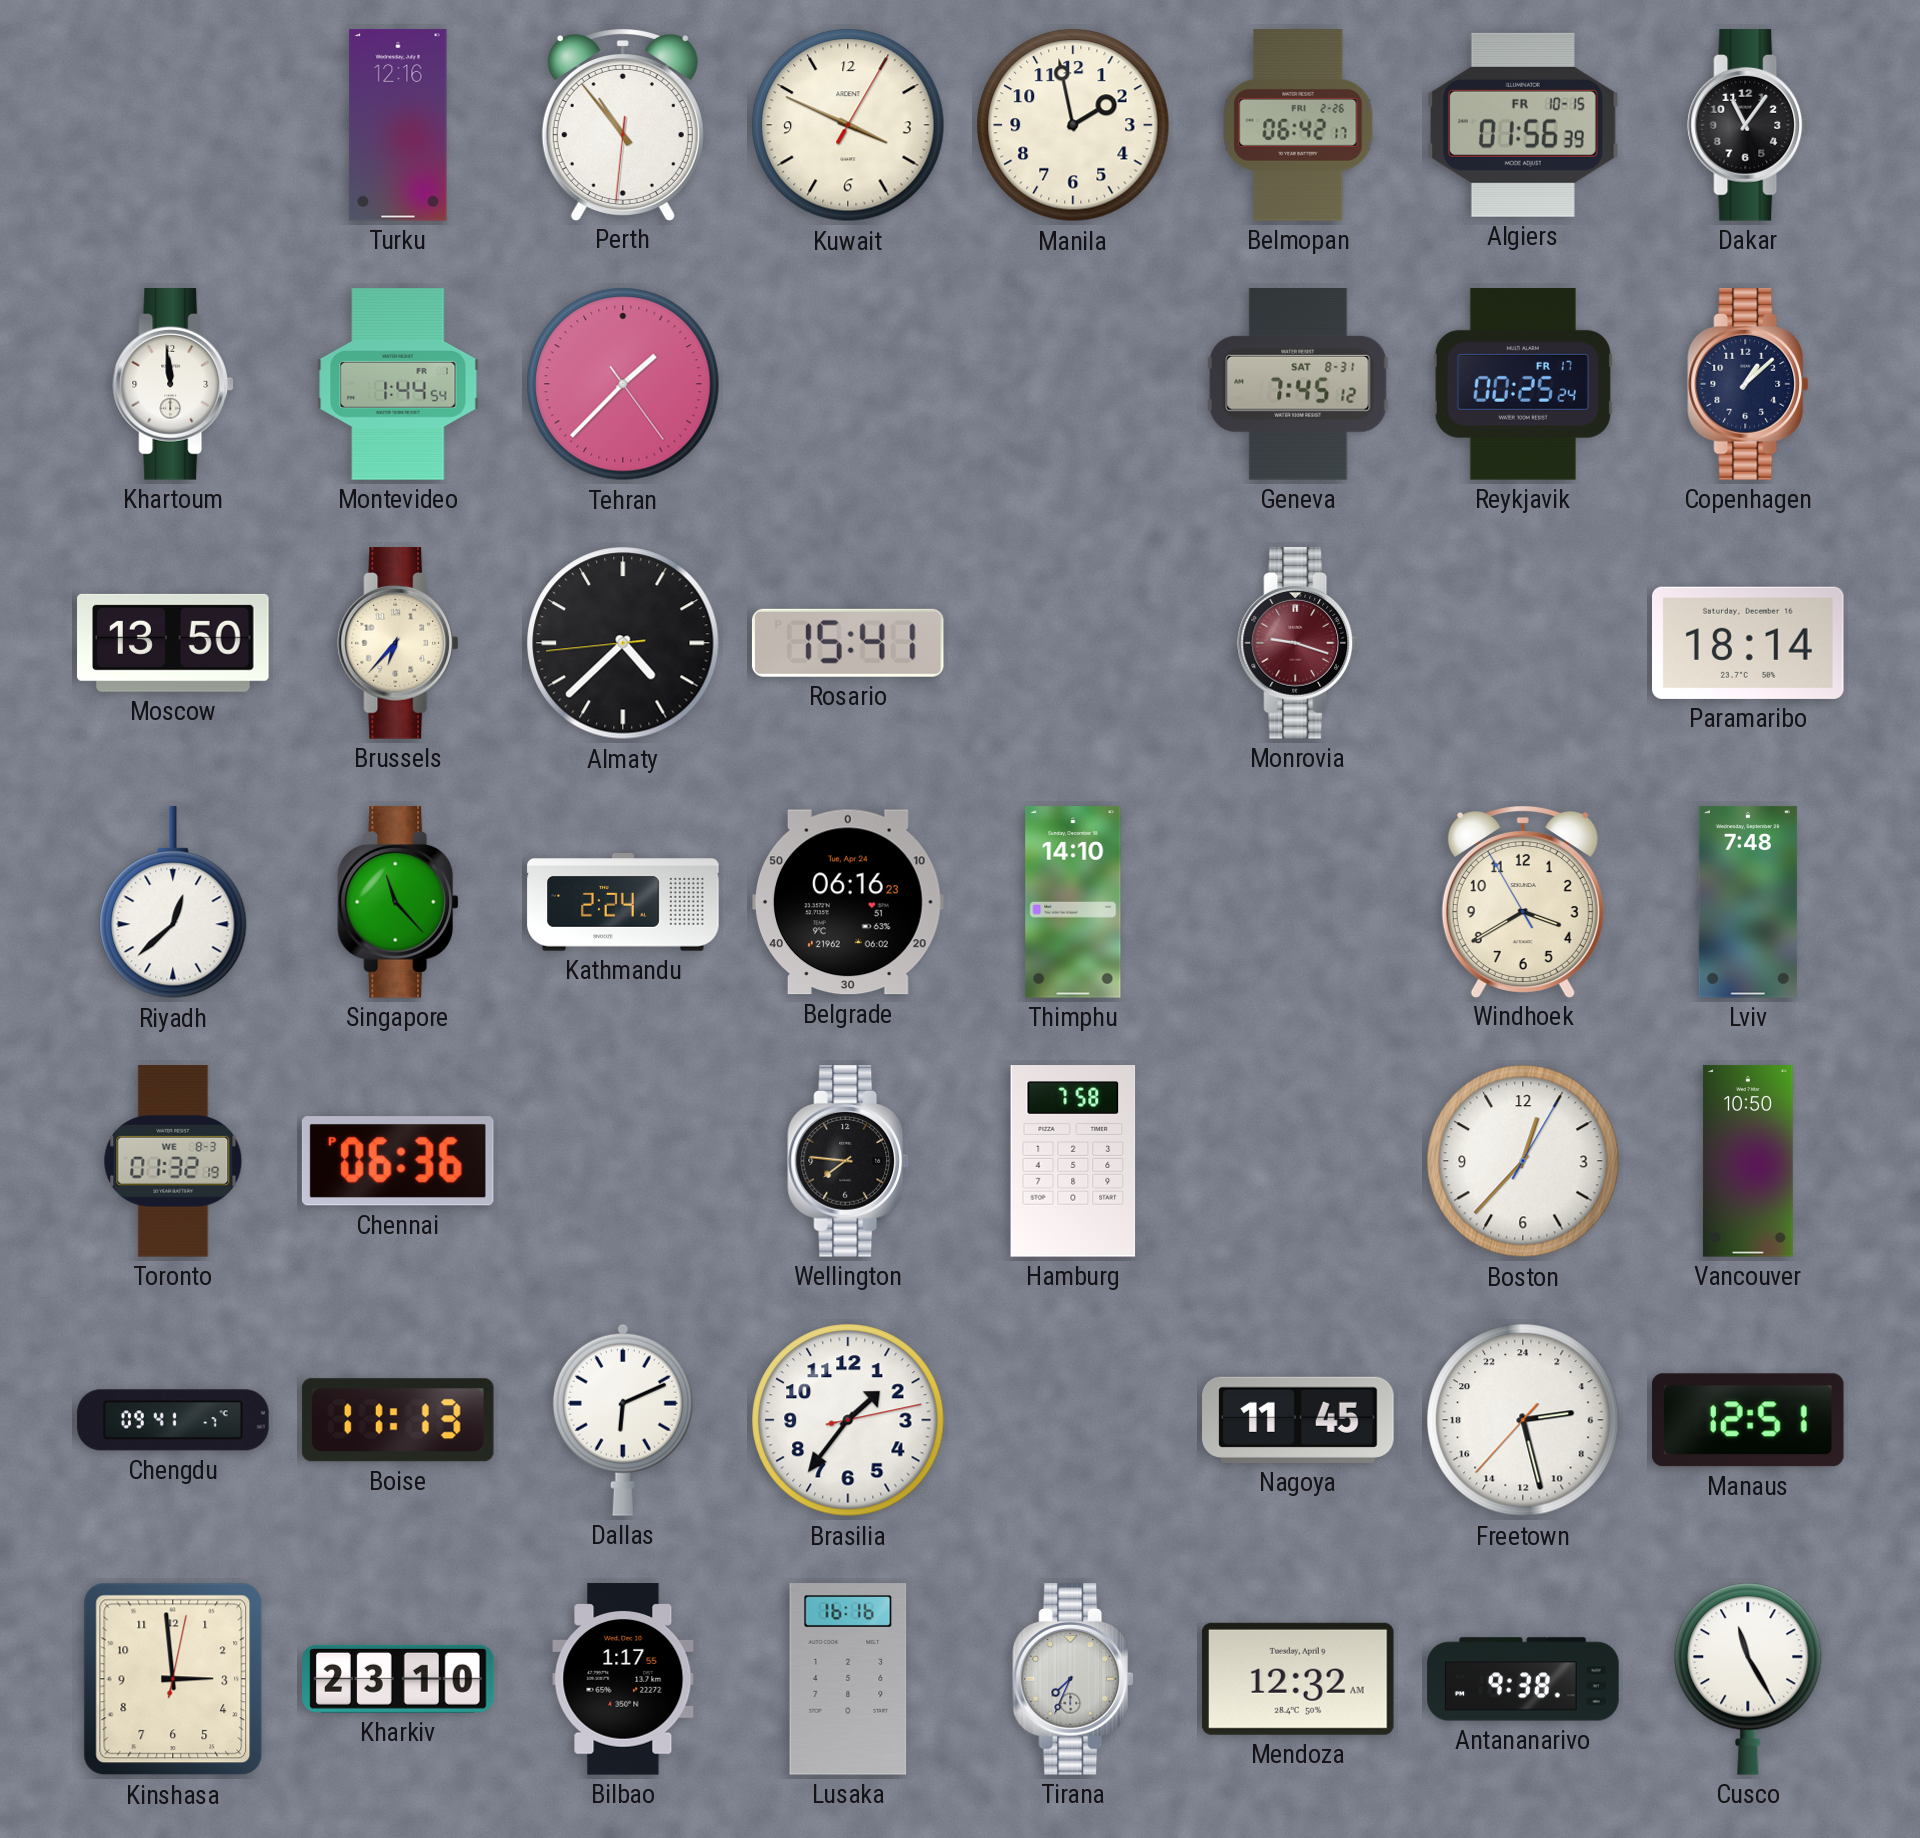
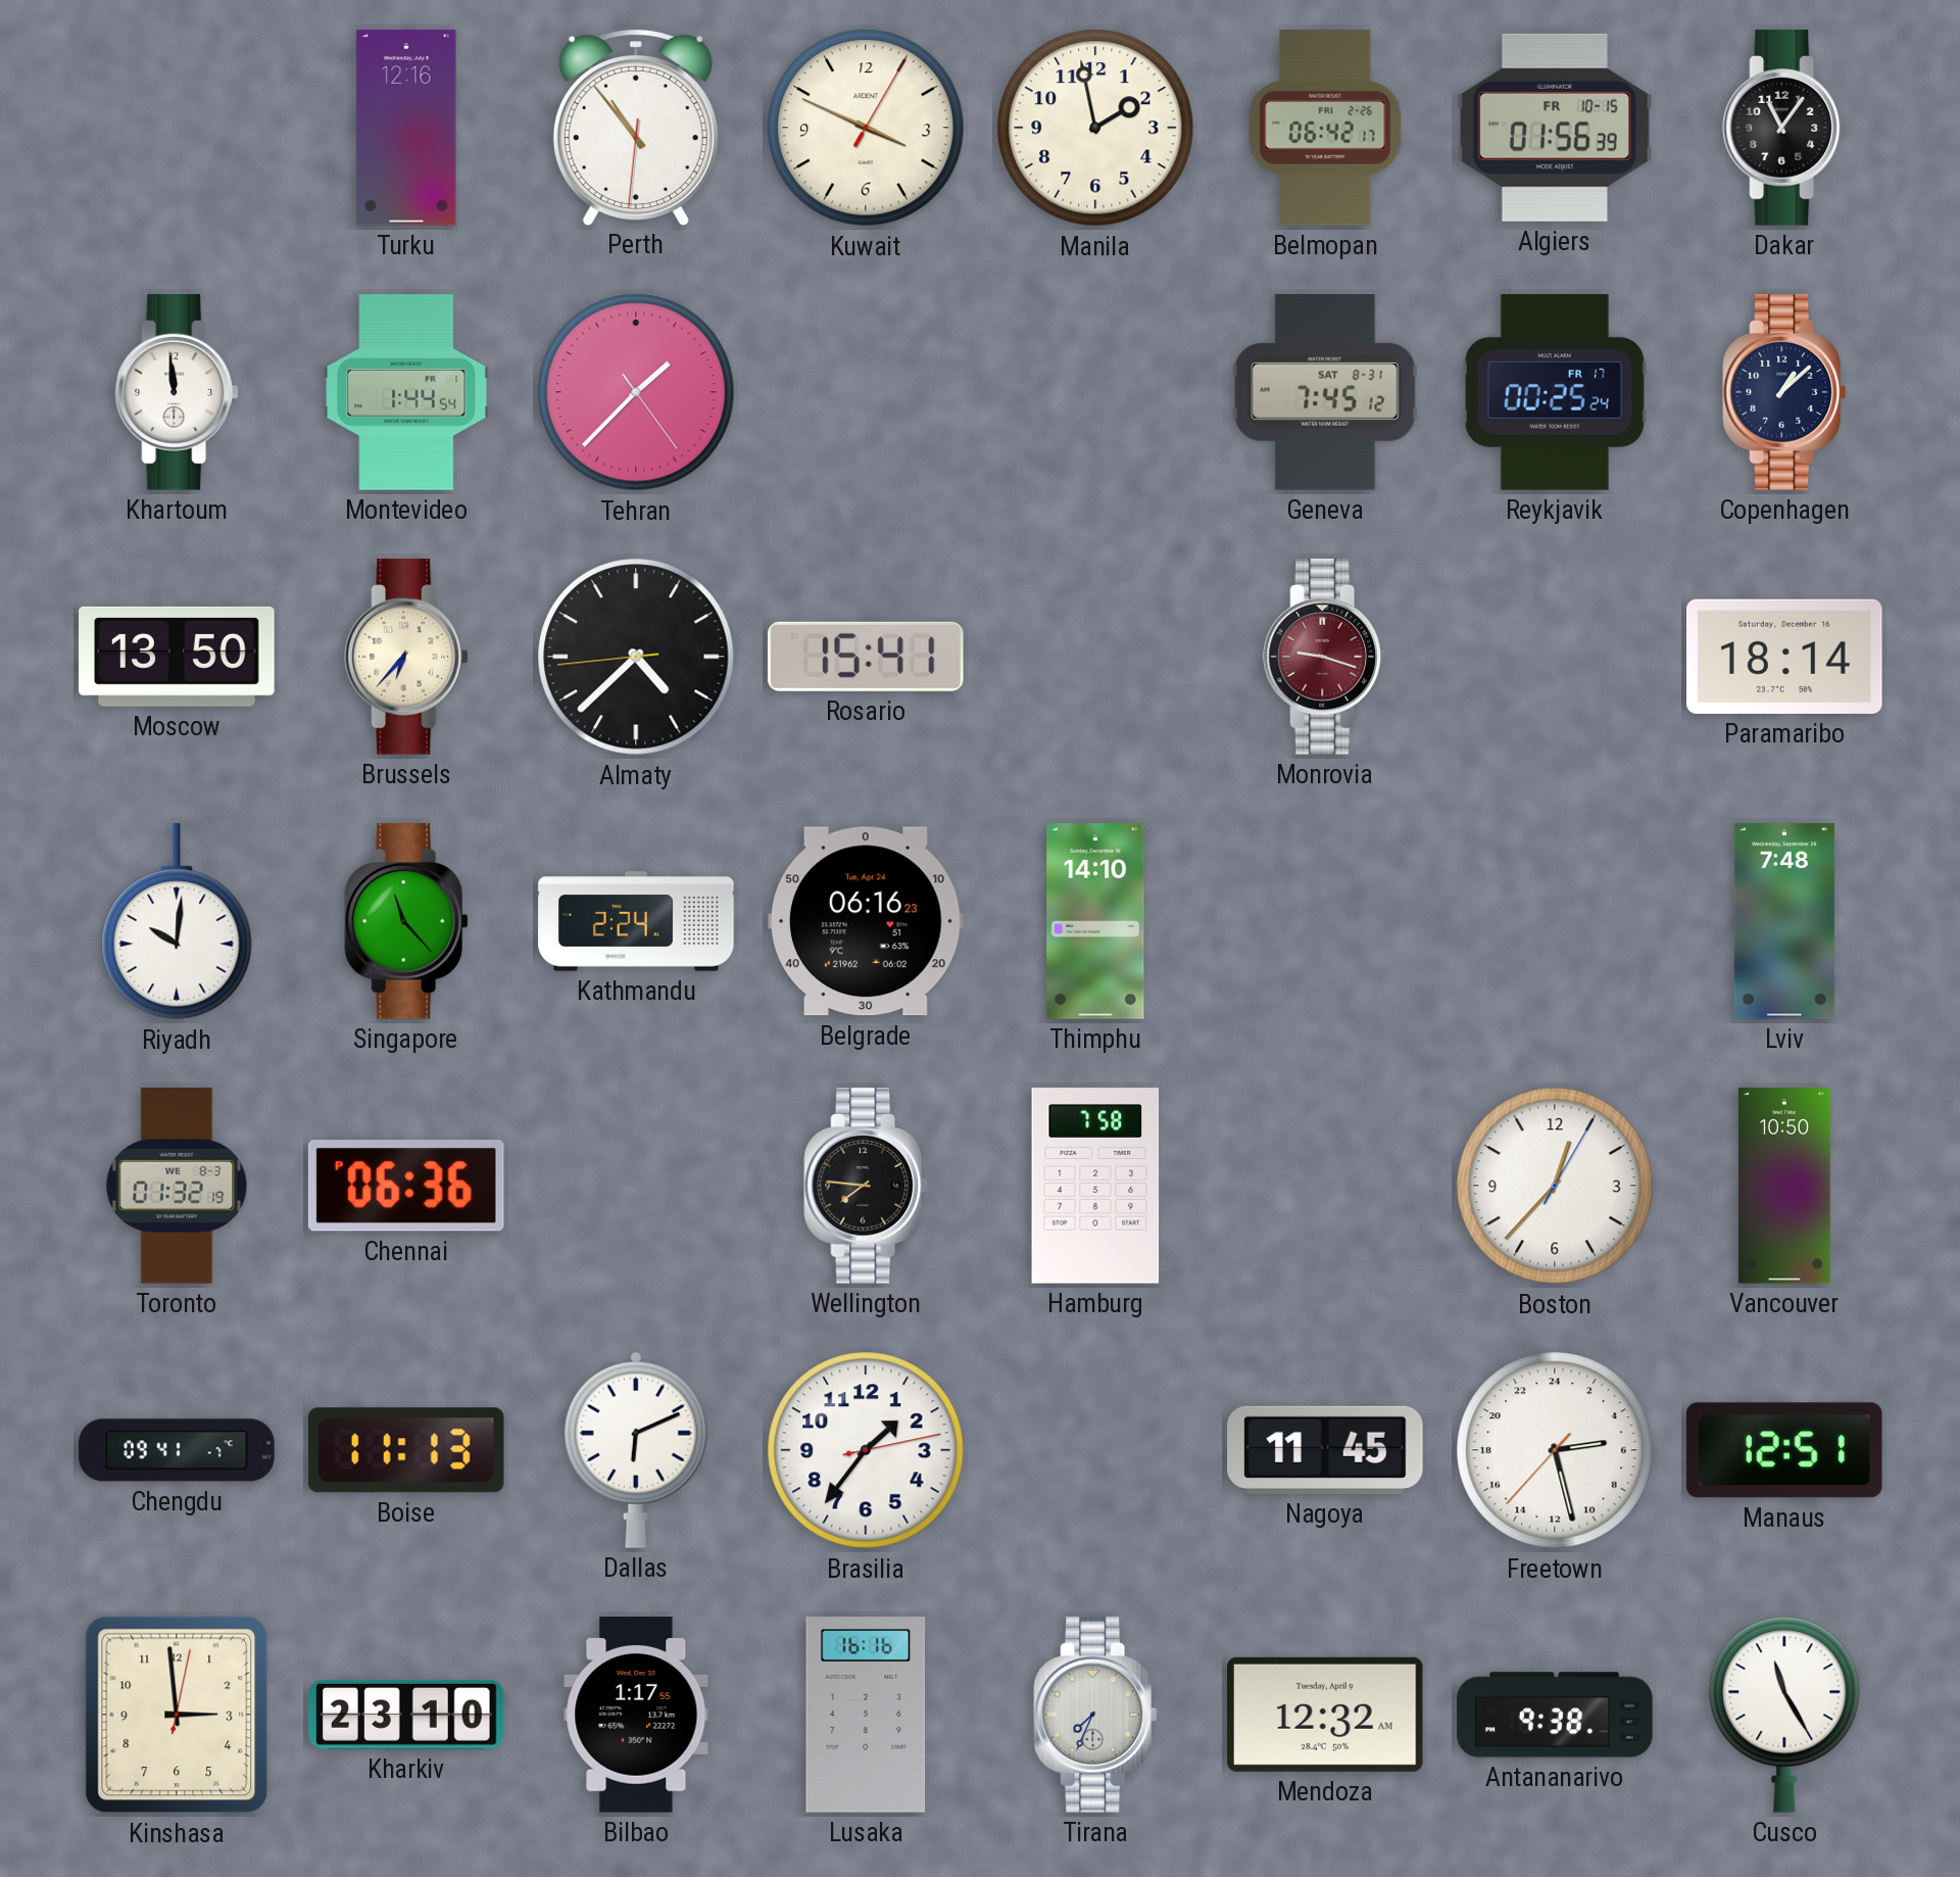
Riyadh: 12:38 -> 10:01 (177, 922)
Windhoek: 3:39 -> none (1523, 902)
